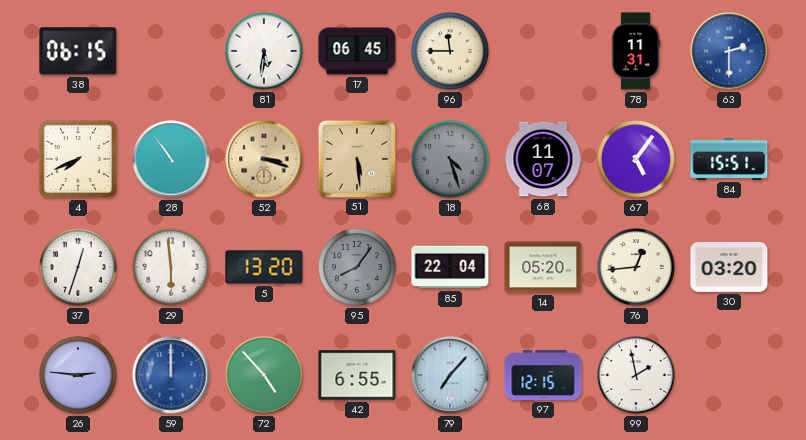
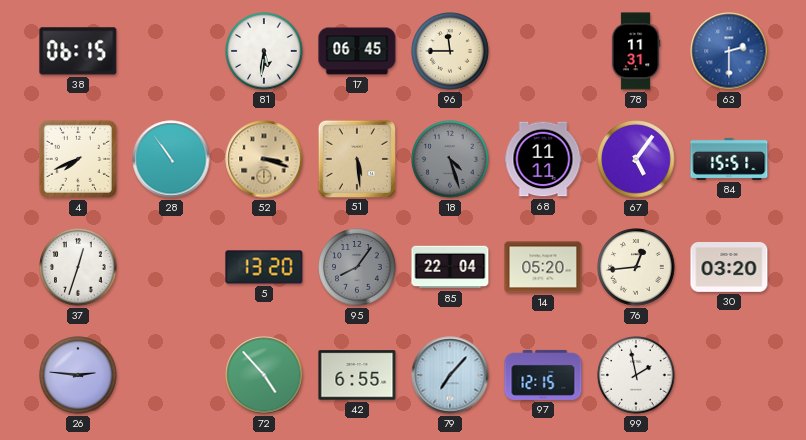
68: 11:07 -> 11:11 (543, 159)
29: 5:59 -> none (171, 267)
59: 12:00 -> none (171, 375)
